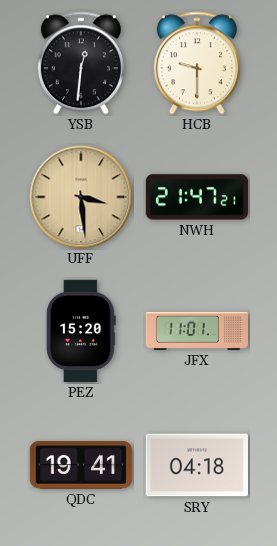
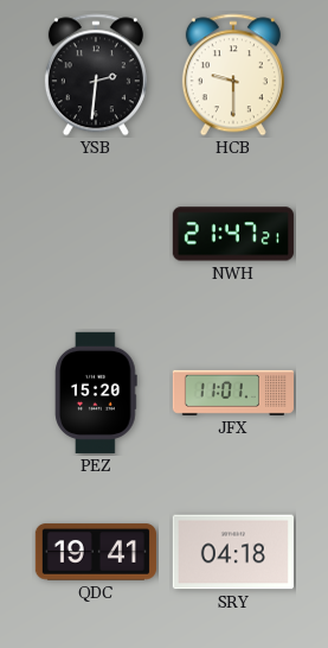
YSB: 12:31 -> 2:31 (96, 75)
UFF: 3:29 -> none (81, 197)
